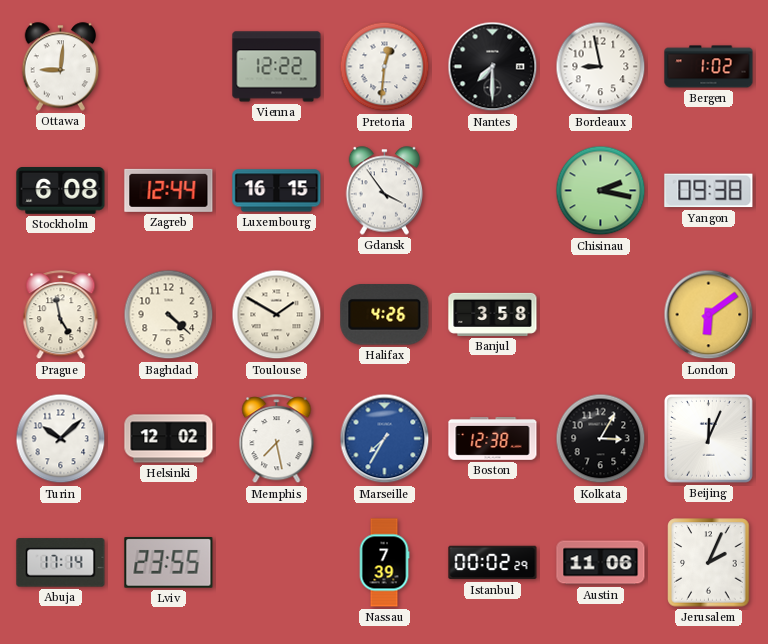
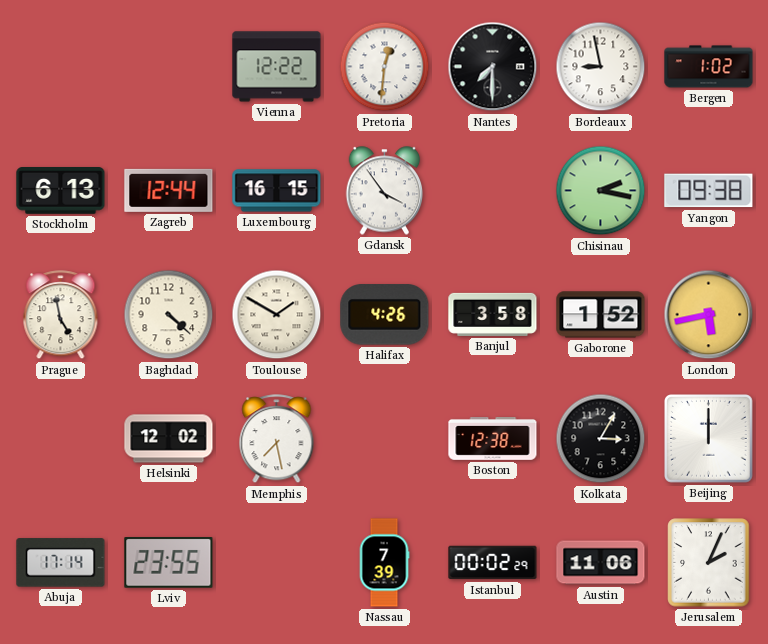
Ottawa: 9:01 -> none (61, 67)
Stockholm: 6:08 -> 6:13 (61, 191)
Gaborone: none -> 1:52 (601, 315)
London: 6:09 -> 5:43 (709, 315)
Turin: 10:08 -> none (61, 439)
Marseille: 7:35 -> none (385, 439)
Beijing: 12:04 -> 12:00 (709, 439)
